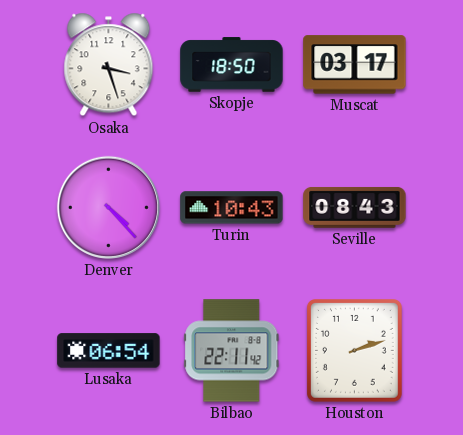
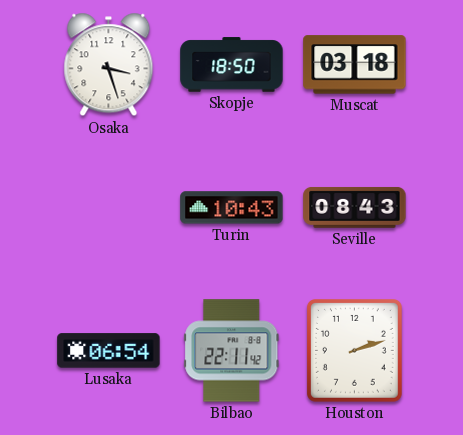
Muscat: 03:17 -> 03:18 (355, 65)
Denver: 4:23 -> none (108, 207)
